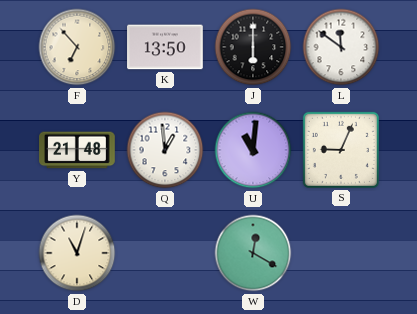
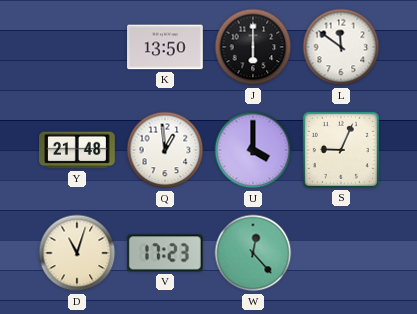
F: 6:53 -> none (77, 47)
U: 11:01 -> 4:00 (253, 150)
V: none -> 17:23 (166, 253)
W: 12:20 -> 12:23 (253, 253)
